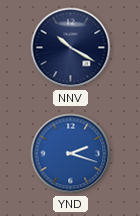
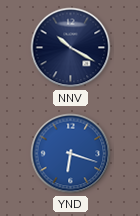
YND: 2:18 -> 6:18 (71, 154)
